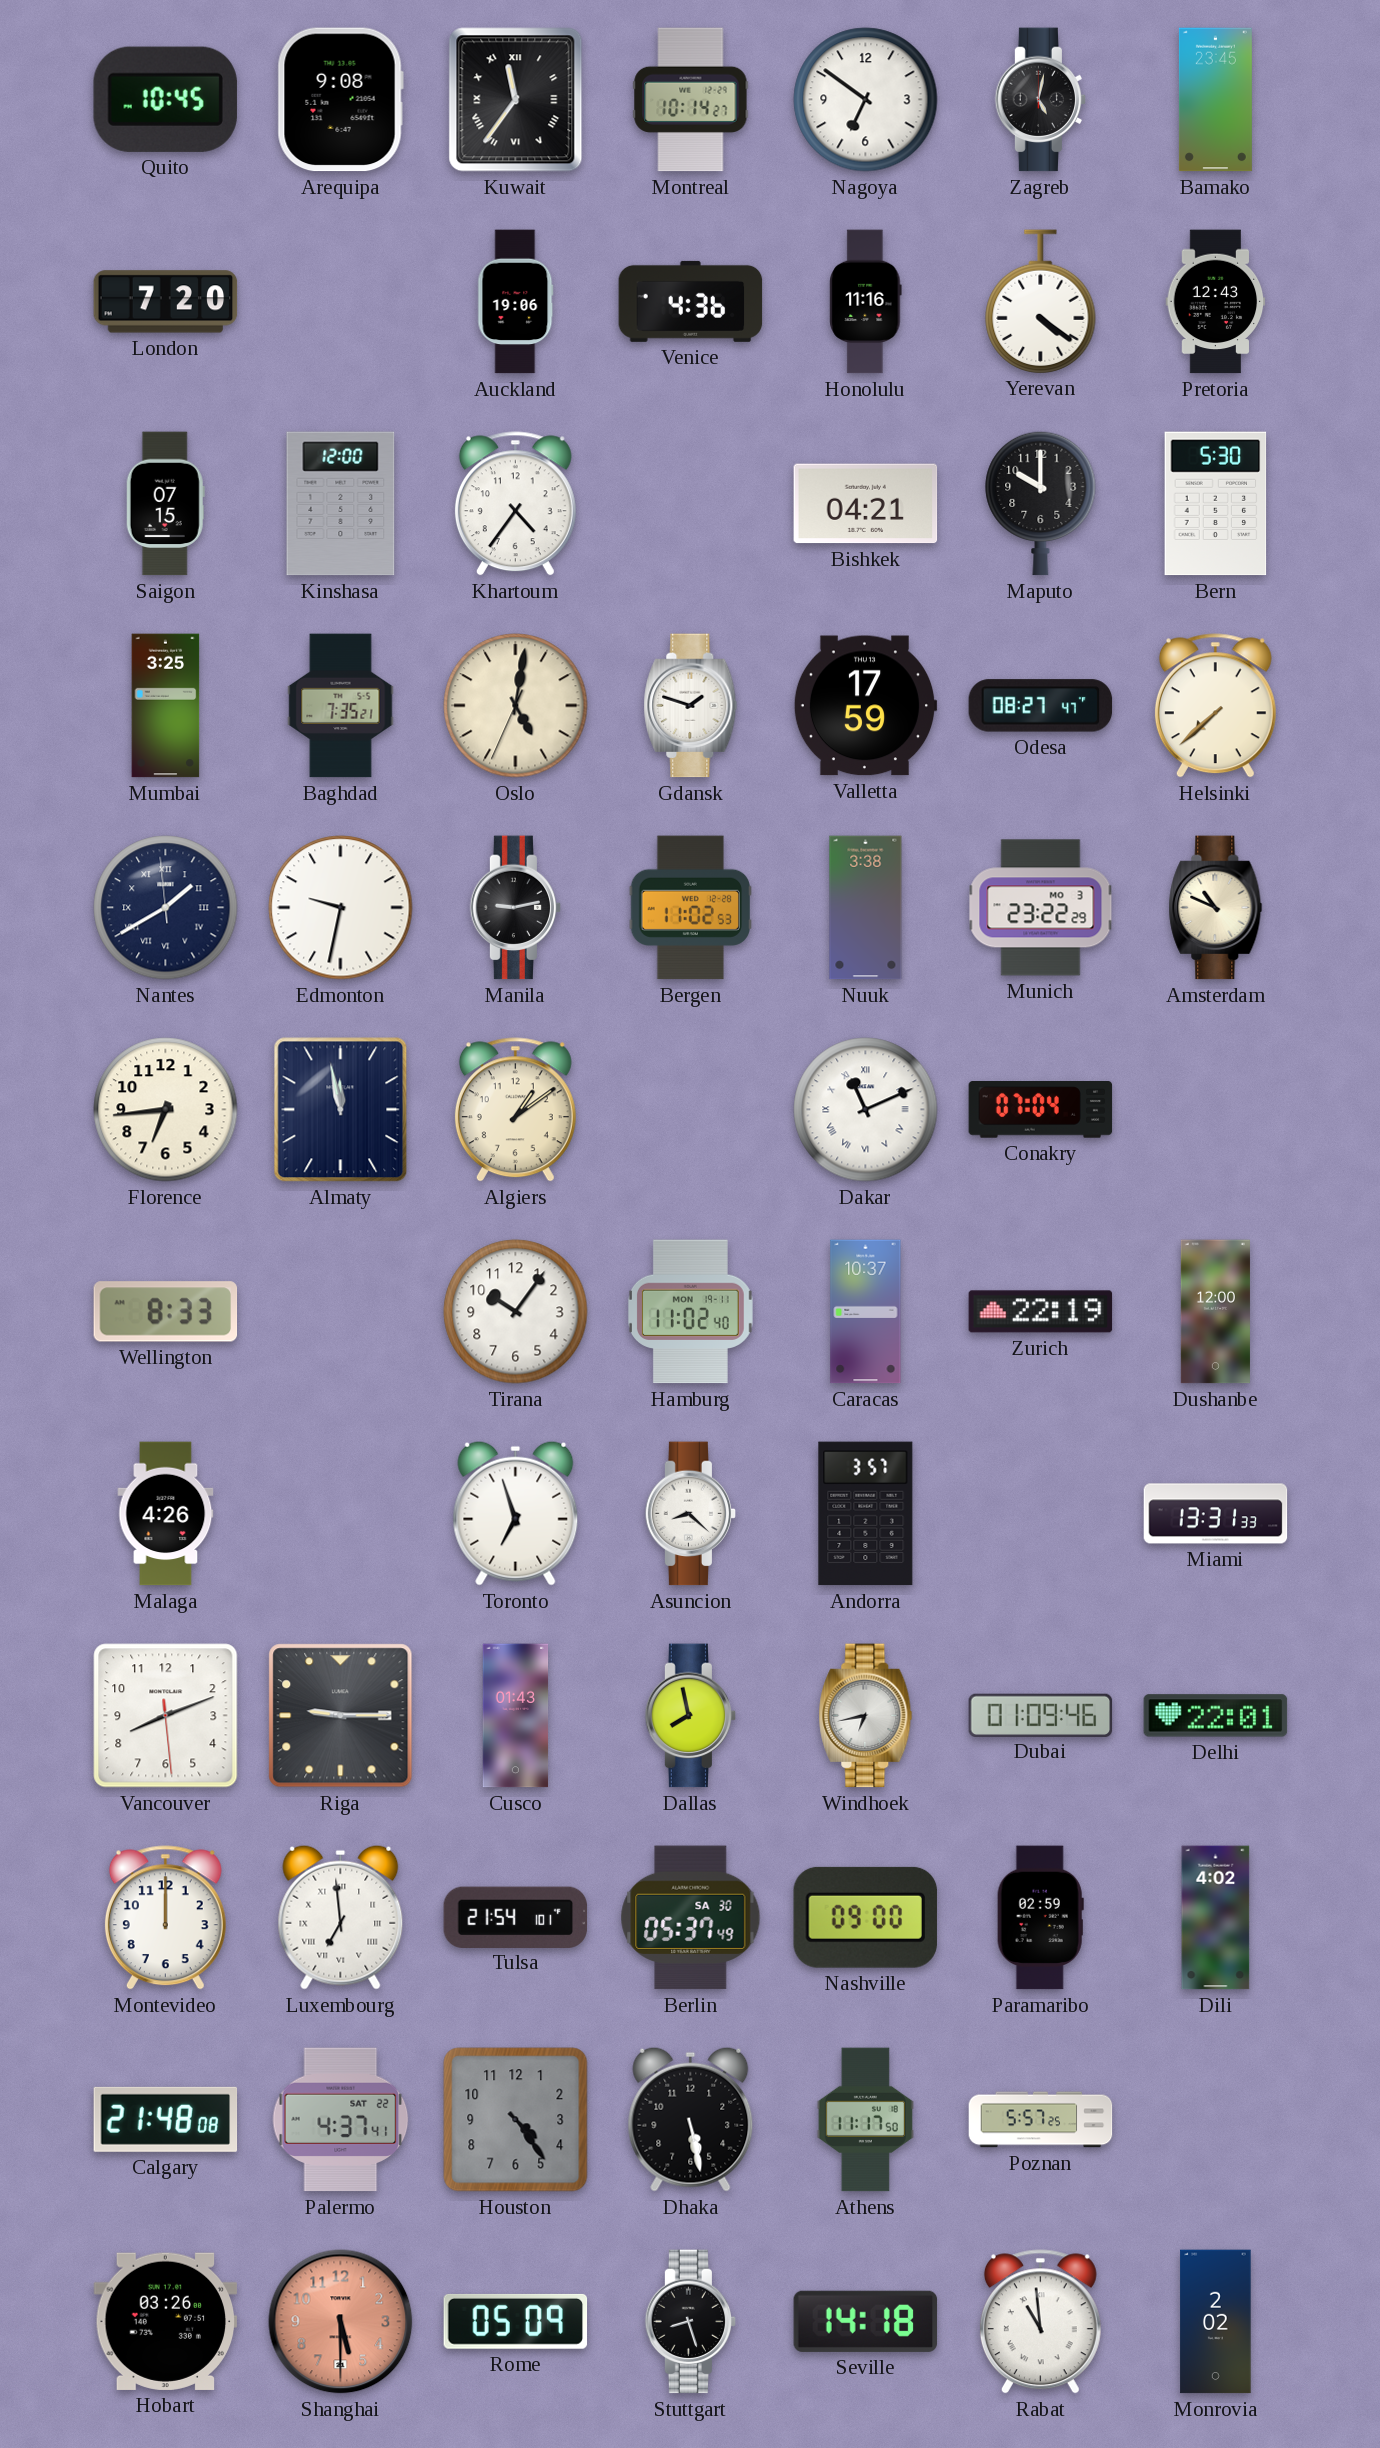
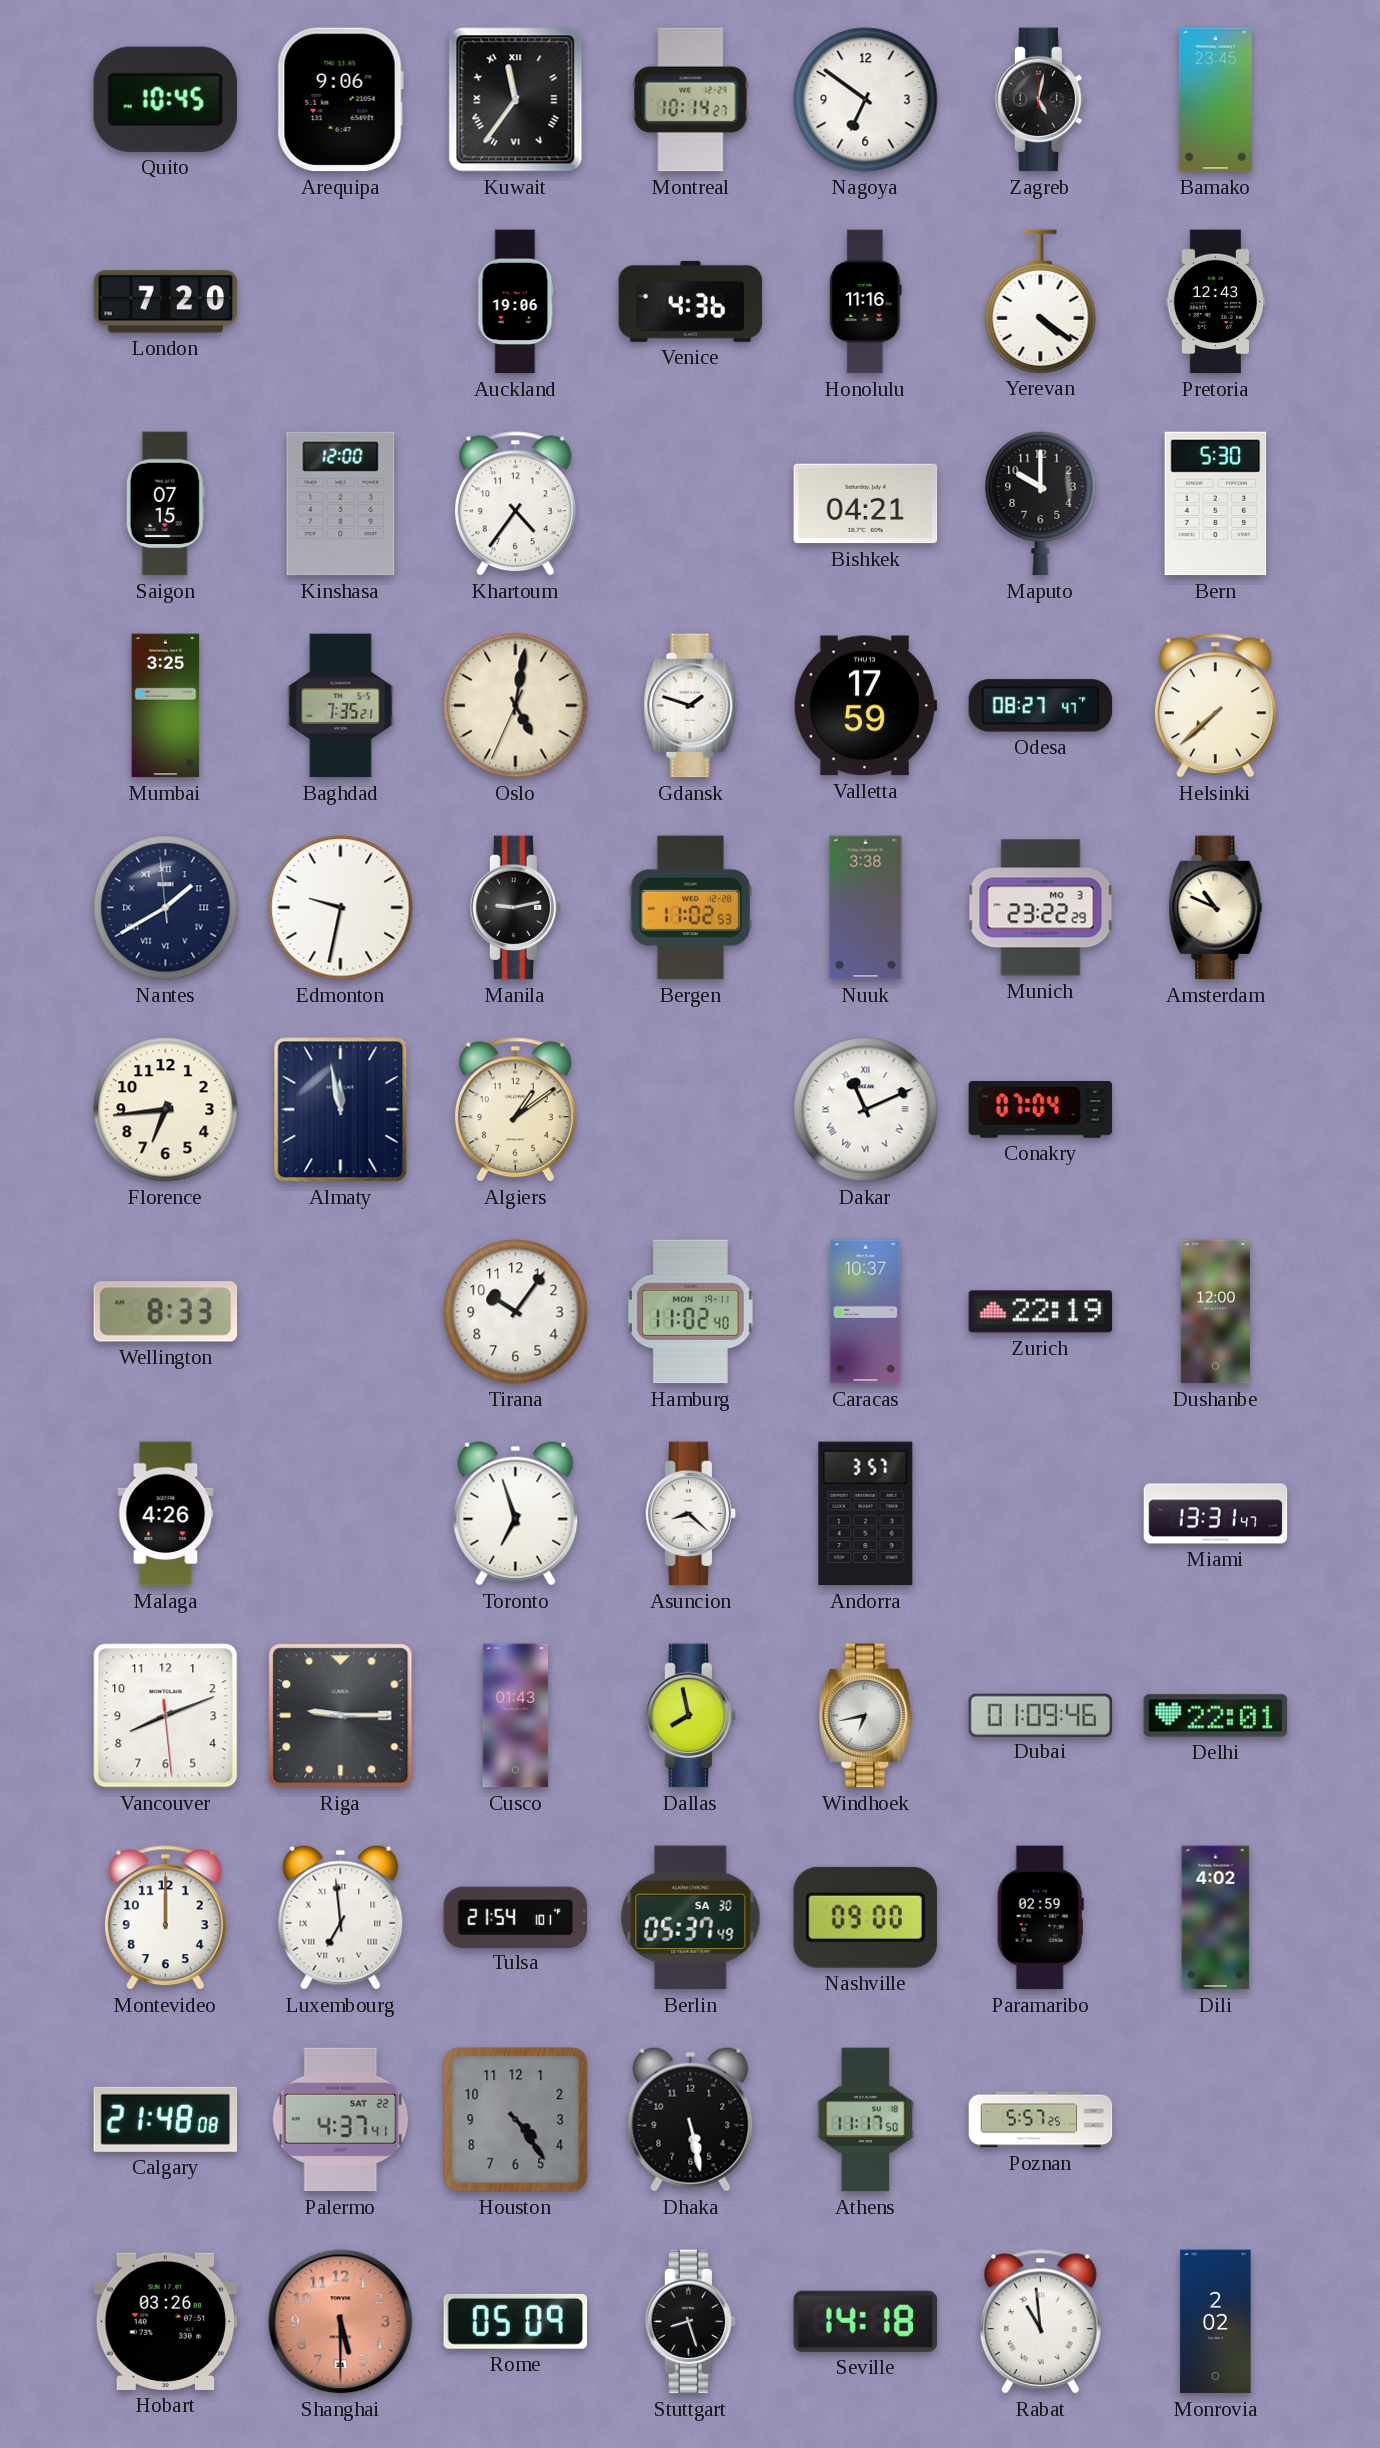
Arequipa: 9:08 -> 9:06 (340, 100)
Miami: 13:31:33 -> 13:31:47 (1216, 1514)
